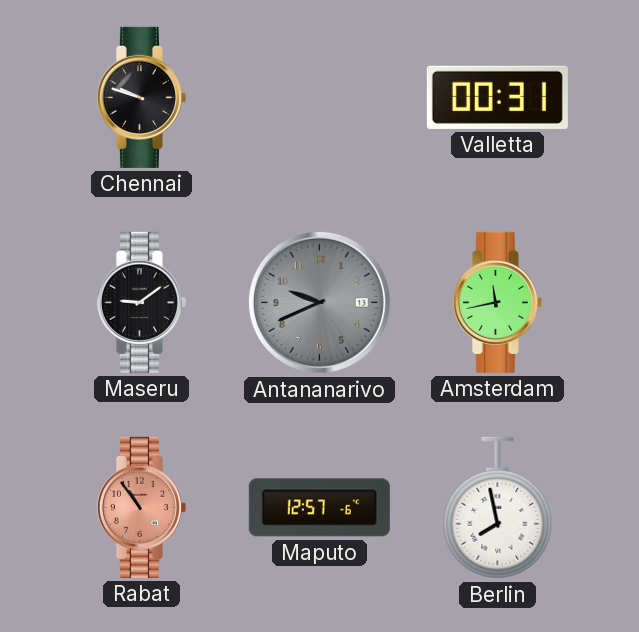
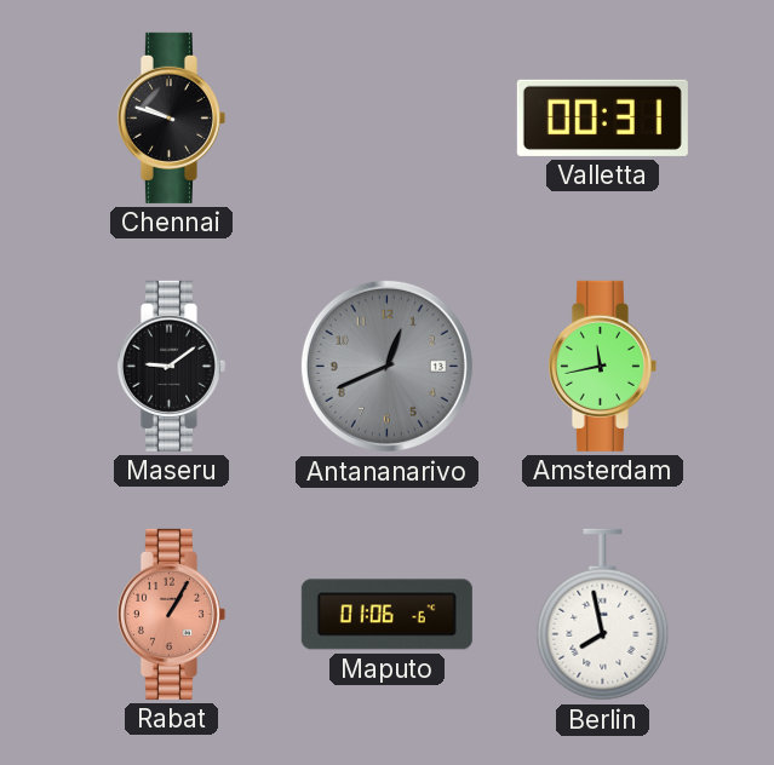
Antananarivo: 9:41 -> 12:41 (386, 366)
Rabat: 10:54 -> 1:05 (171, 614)
Maputo: 12:57 -> 01:06 (386, 615)
